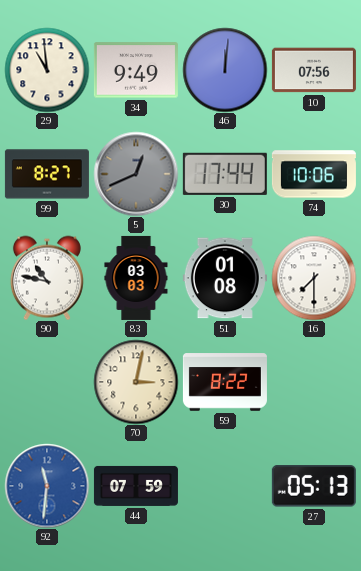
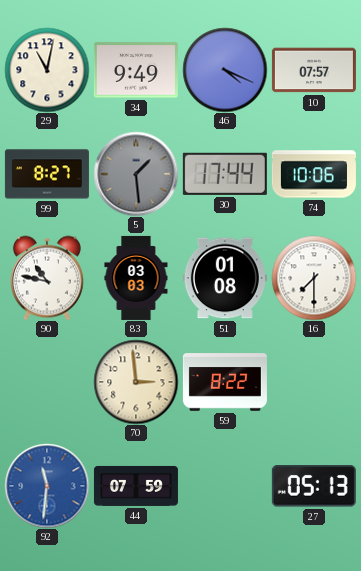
29: 10:59 -> 11:02 (47, 70)
46: 12:01 -> 4:19 (225, 70)
10: 07:56 -> 07:57 (314, 70)
5: 12:41 -> 1:29 (136, 174)
70: 3:02 -> 2:59 (136, 382)
